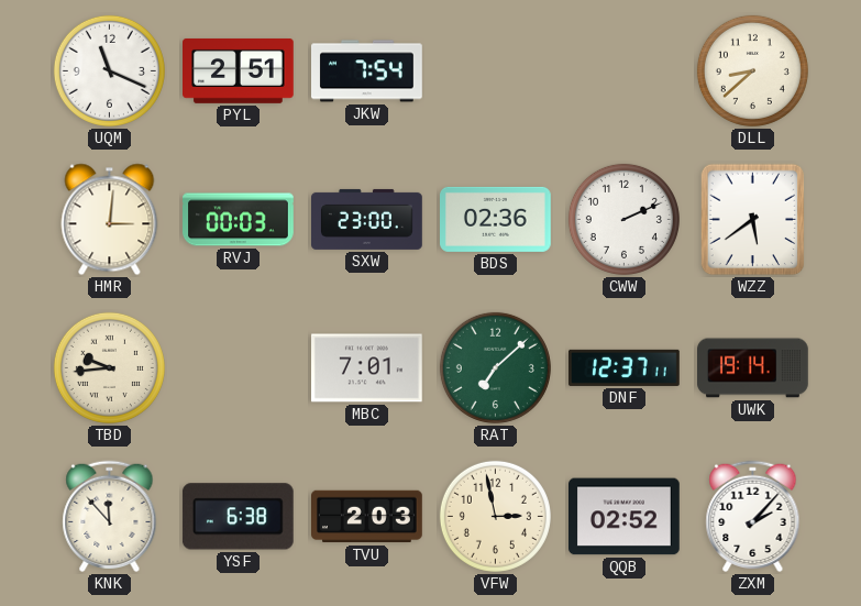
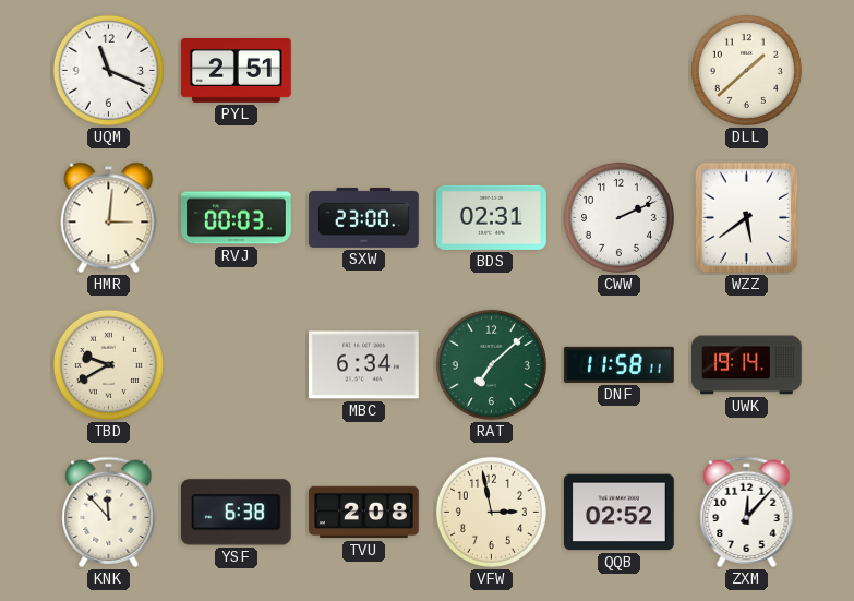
JKW: 7:54 -> none (367, 71)
DLL: 8:38 -> 1:38 (746, 70)
BDS: 02:36 -> 02:31 (492, 217)
TBD: 9:44 -> 9:40 (108, 364)
MBC: 7:01 -> 6:34 (364, 365)
DNF: 12:37 -> 11:58 (620, 364)
TVU: 2:03 -> 2:08 (364, 513)
ZXM: 2:07 -> 12:07 (747, 513)
